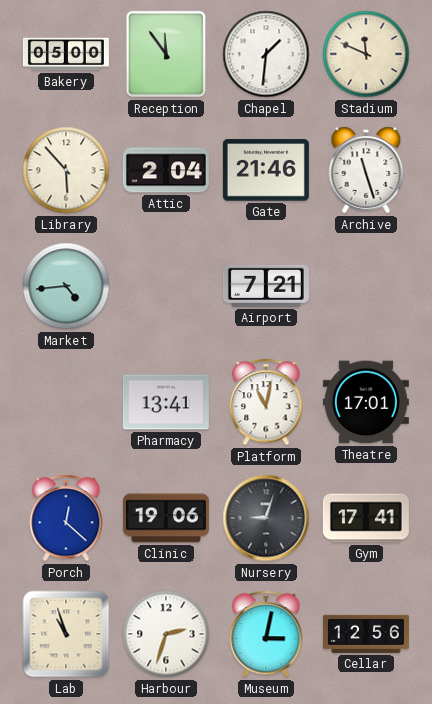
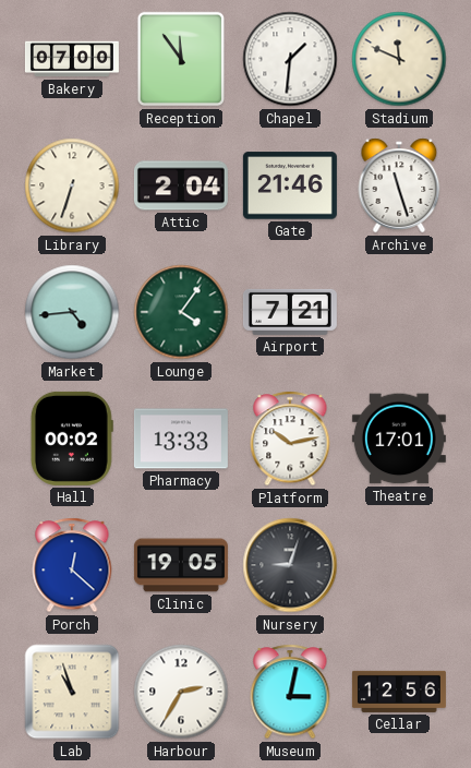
Bakery: 05:00 -> 07:00 (72, 59)
Library: 5:53 -> 6:33 (72, 185)
Lounge: none -> 4:06 (181, 312)
Hall: none -> 00:02 (72, 439)
Pharmacy: 13:41 -> 13:33 (181, 439)
Platform: 11:02 -> 10:13 (290, 439)
Clinic: 19:06 -> 19:05 (181, 565)
Gym: 17:41 -> none (366, 518)
Harbour: 2:33 -> 2:35 (181, 692)
